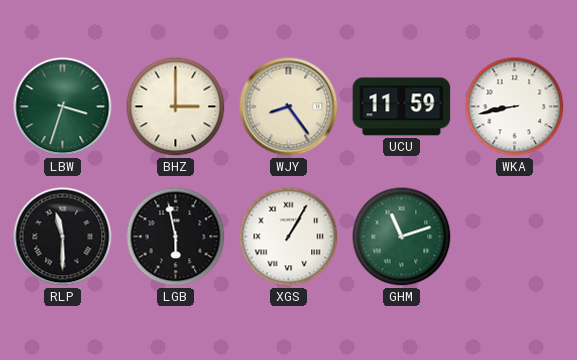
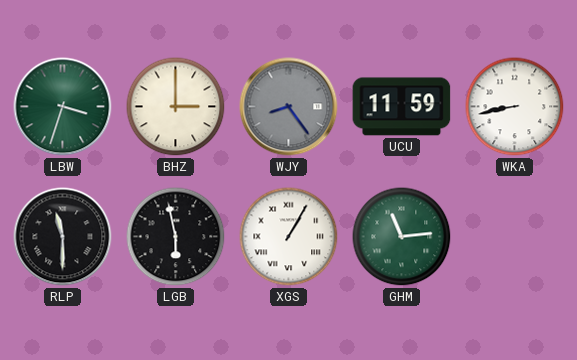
WJY dial: cream -> grey (289, 107)
GHM: 11:12 -> 11:14 (402, 237)
